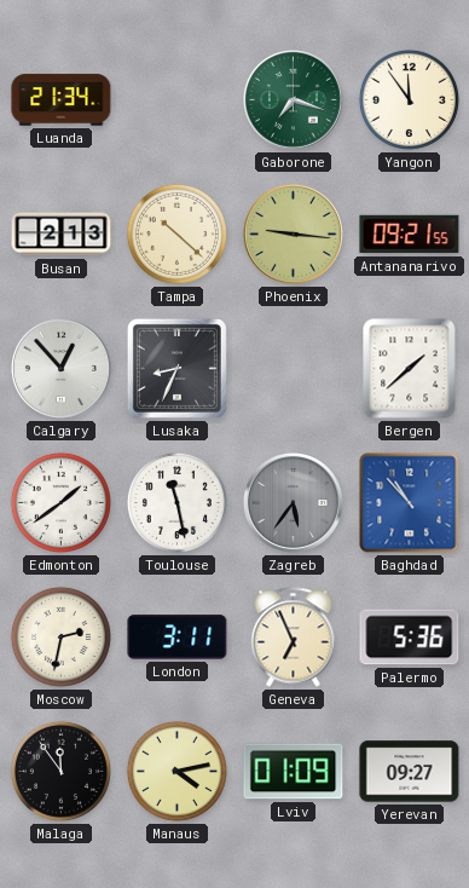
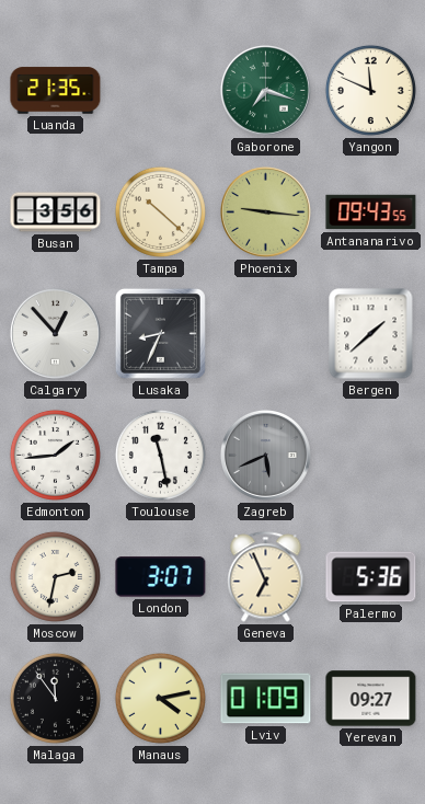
Luanda: 21:34 -> 21:35 (56, 91)
Yangon: 11:54 -> 11:49 (370, 90)
Busan: 2:13 -> 3:56 (56, 213)
Antananarivo: 09:21 -> 09:43 (371, 213)
Edmonton: 1:39 -> 1:44 (55, 455)
Zagreb: 5:36 -> 5:41 (265, 455)
Baghdad: 10:53 -> none (410, 503)
London: 3:11 -> 3:07 (161, 577)
